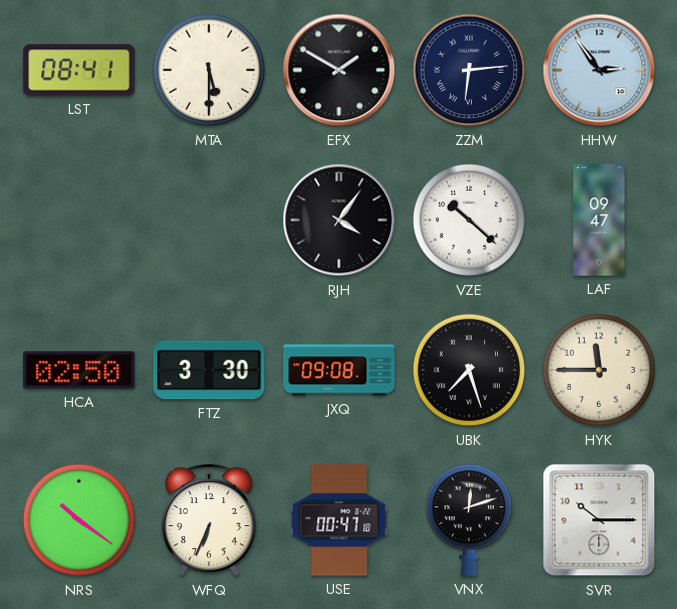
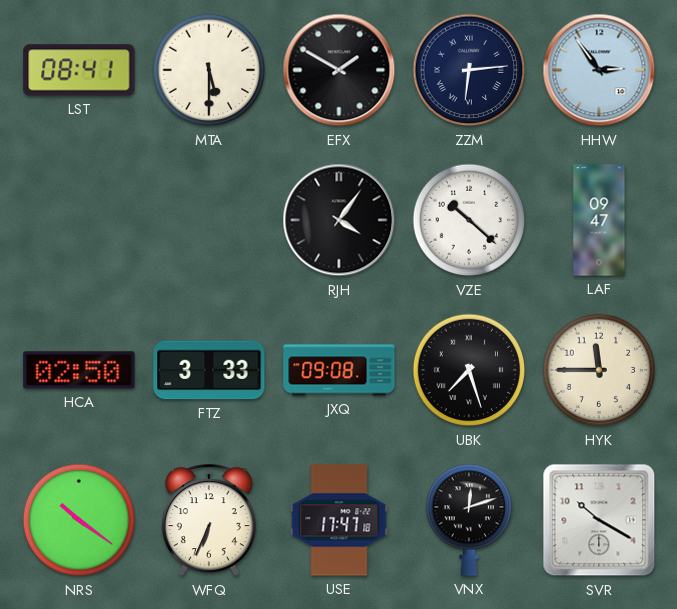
FTZ: 3:30 -> 3:33 (209, 370)
USE: 00:47 -> 17:47 (339, 520)
SVR: 10:15 -> 10:20 (599, 520)
